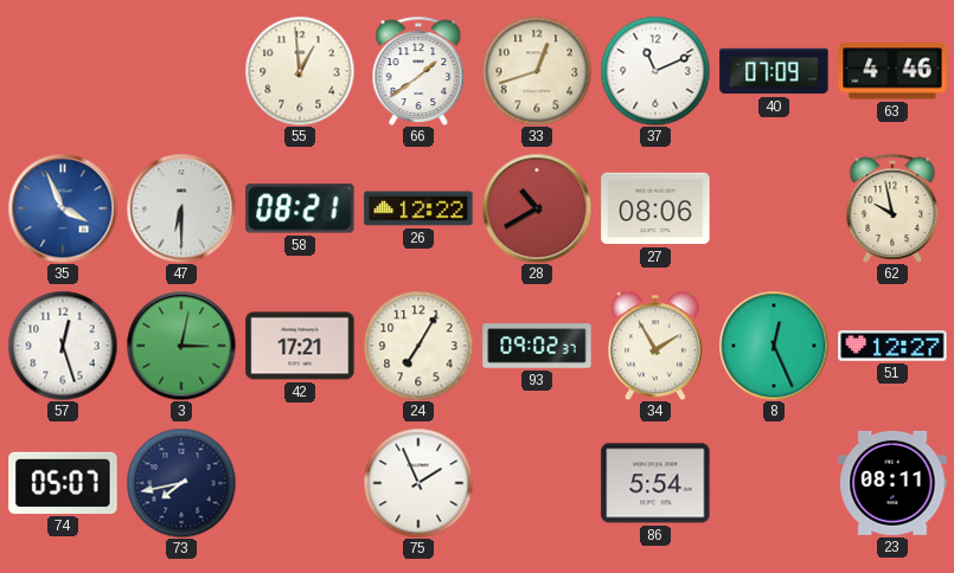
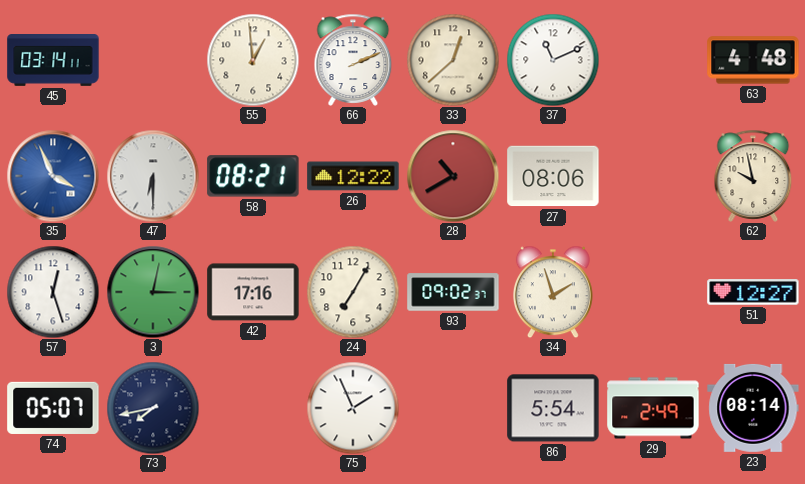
45: none -> 03:14 (53, 61)
66: 1:39 -> 2:11 (353, 60)
33: 12:42 -> 12:38 (453, 60)
40: 07:09 -> none (774, 71)
63: 4:46 -> 4:48 (753, 60)
42: 17:21 -> 17:16 (253, 292)
34: 1:55 -> 1:57 (553, 292)
8: 12:26 -> none (774, 346)
29: none -> 2:49 (653, 408)
23: 08:11 -> 08:14 (753, 408)
